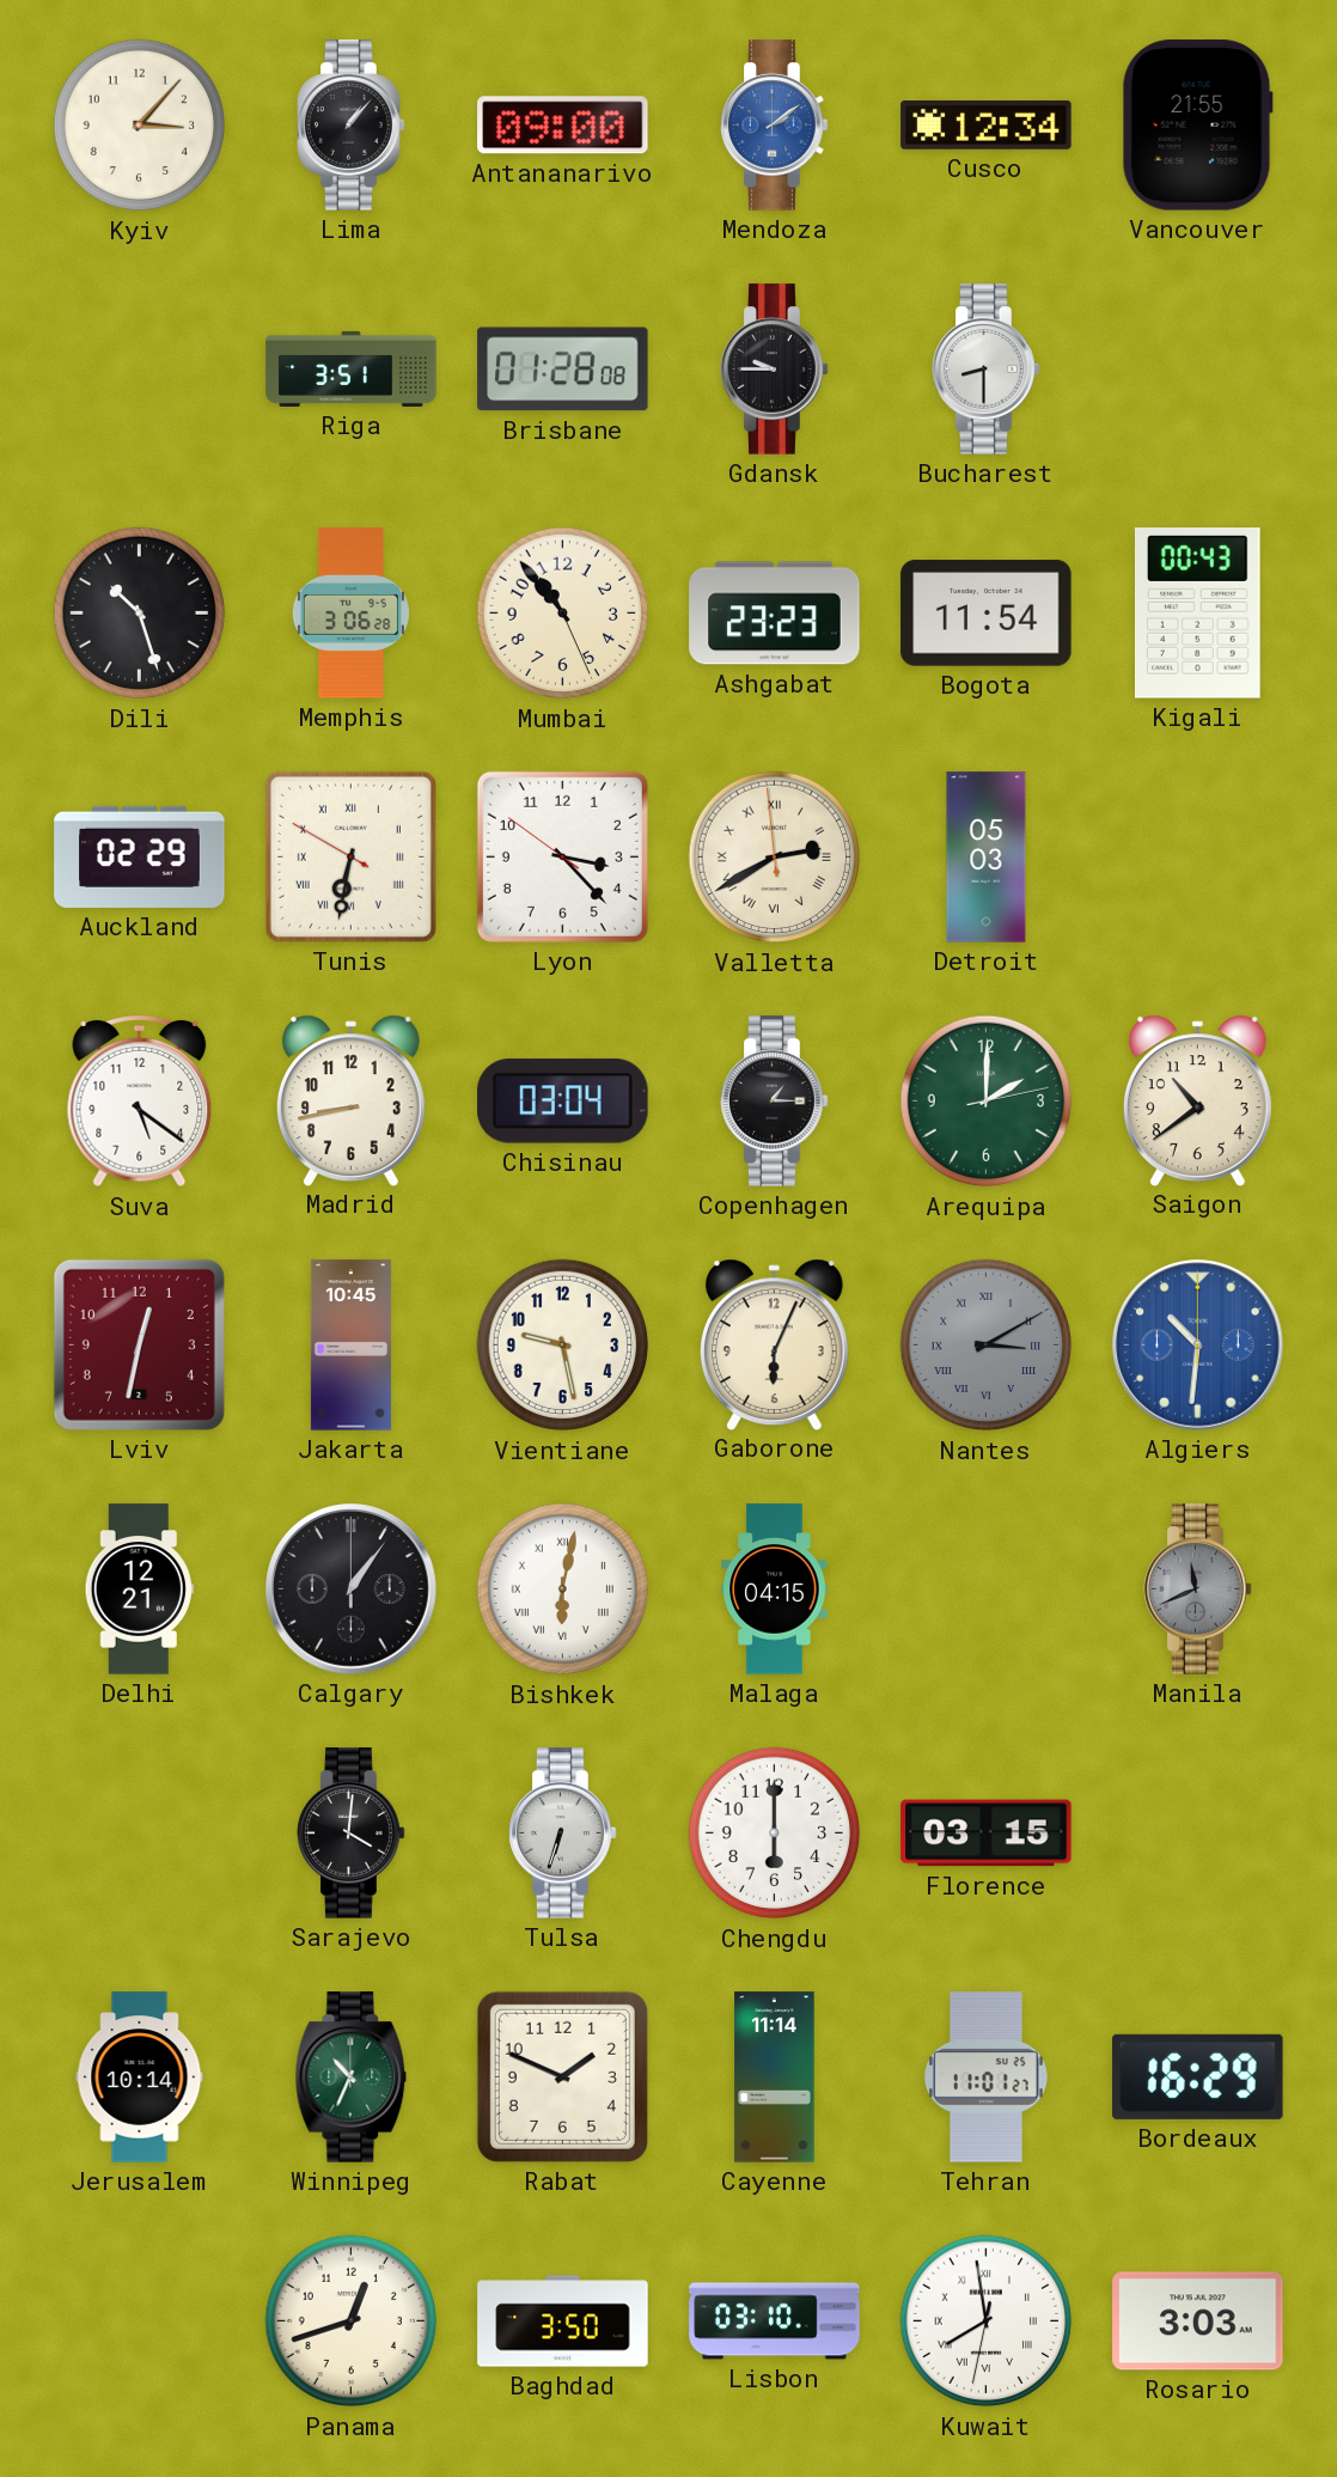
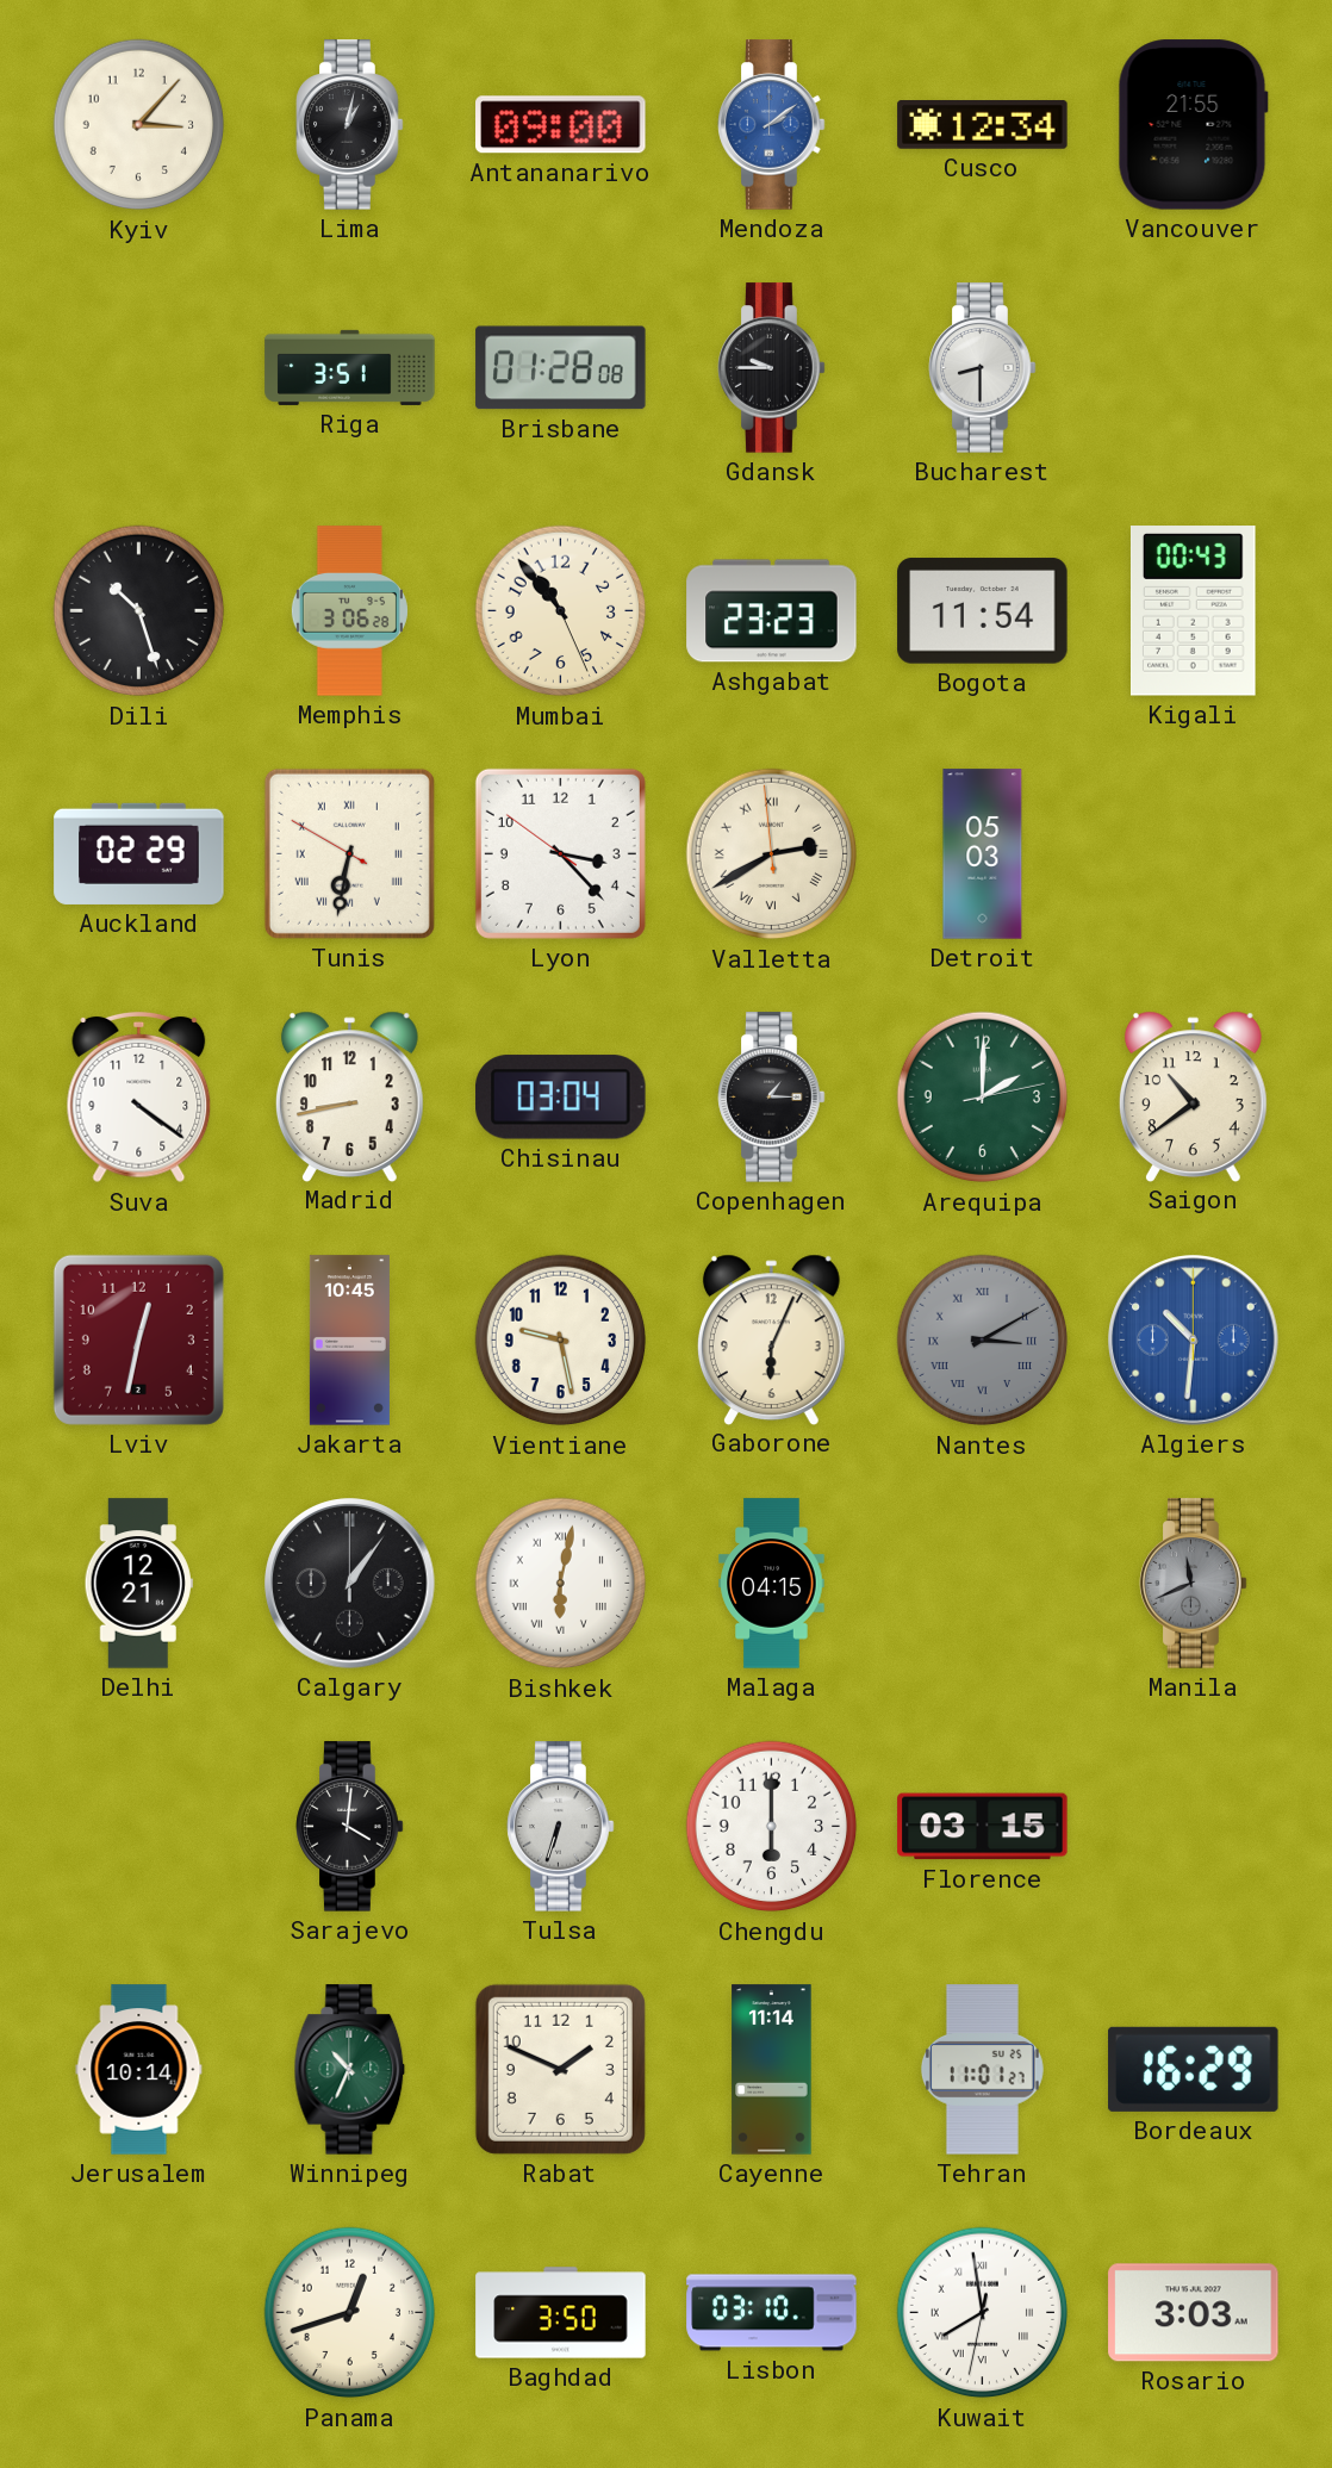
Lima: 1:07 -> 1:02 (350, 125)
Suva: 5:21 -> 4:21 (139, 1098)
